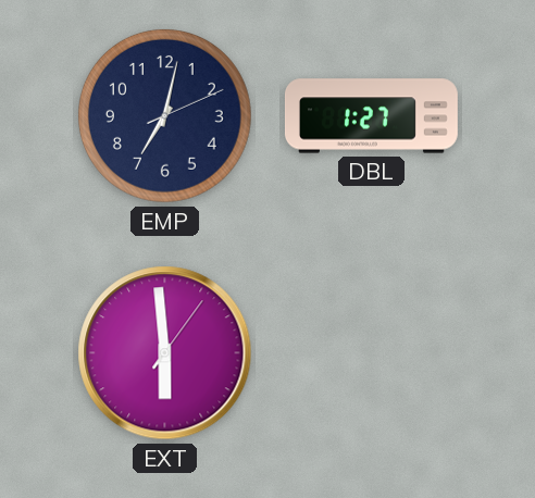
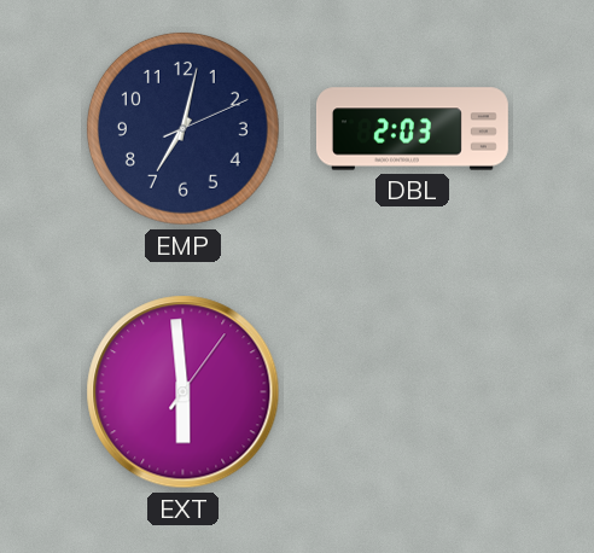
DBL: 1:27 -> 2:03 (412, 129)
